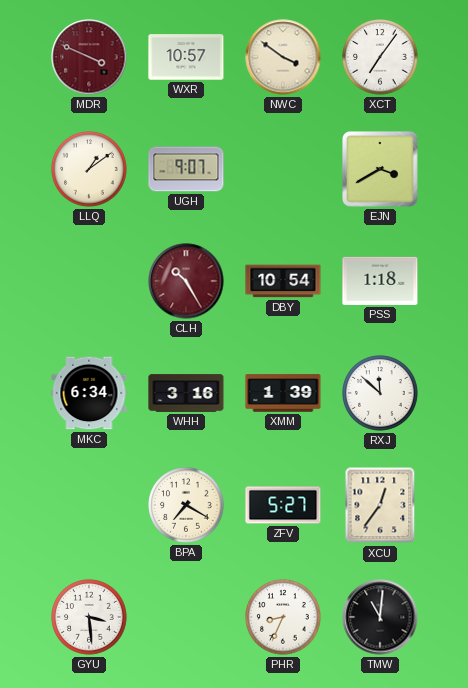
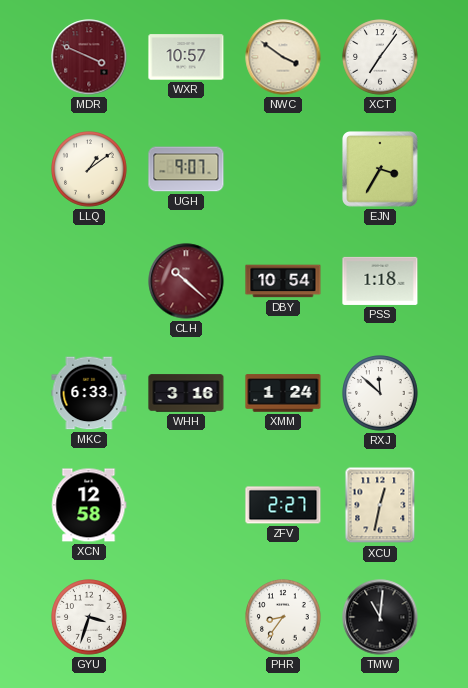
EJN: 3:40 -> 3:35 (381, 170)
CLH: 10:25 -> 10:22 (186, 281)
MKC: 6:34 -> 6:33 (89, 393)
XMM: 1:39 -> 1:24 (283, 393)
XCN: none -> 12:58 (89, 505)
BPA: 7:20 -> none (186, 505)
ZFV: 5:27 -> 2:27 (283, 505)
XCU: 12:36 -> 12:32 (380, 505)
GYU: 3:29 -> 3:33 (89, 617)
PHR: 8:34 -> 8:36 (283, 617)
